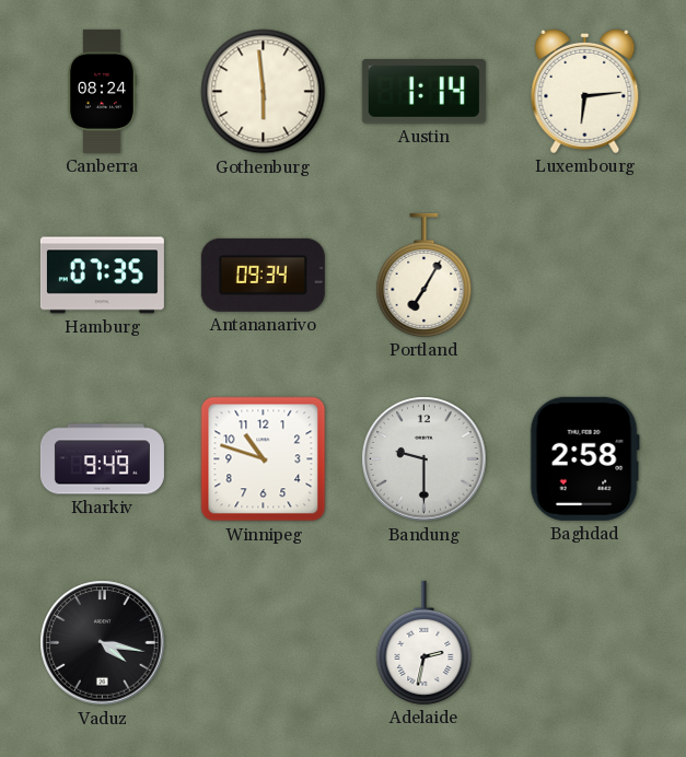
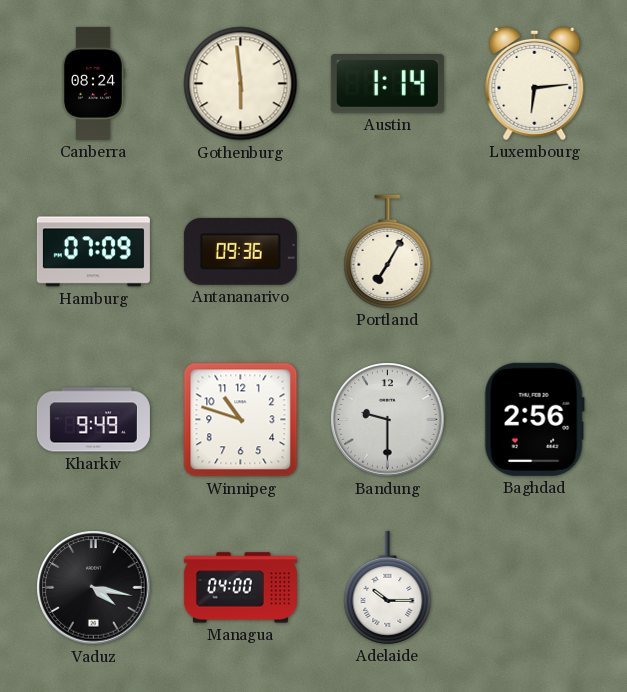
Hamburg: 07:35 -> 07:09 (93, 252)
Antananarivo: 09:34 -> 09:36 (240, 251)
Baghdad: 2:58 -> 2:56 (534, 419)
Managua: none -> 04:00 (240, 588)
Adelaide: 2:32 -> 10:15 (388, 587)
